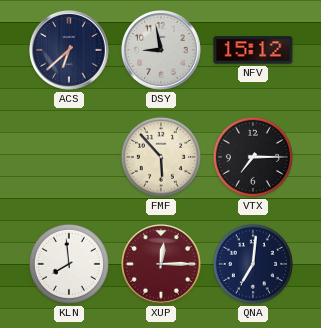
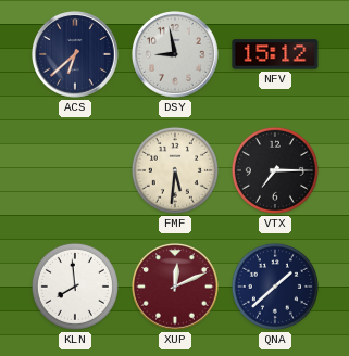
FMF: 5:53 -> 5:31 (175, 170)
XUP: 12:15 -> 12:11 (175, 287)
QNA: 7:01 -> 1:38 (275, 287)
